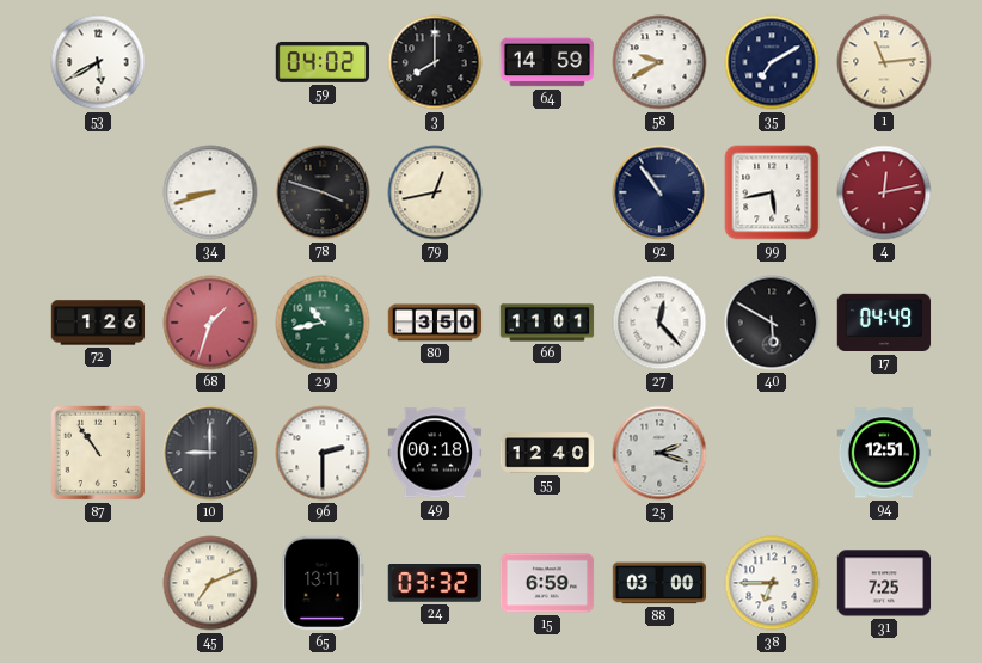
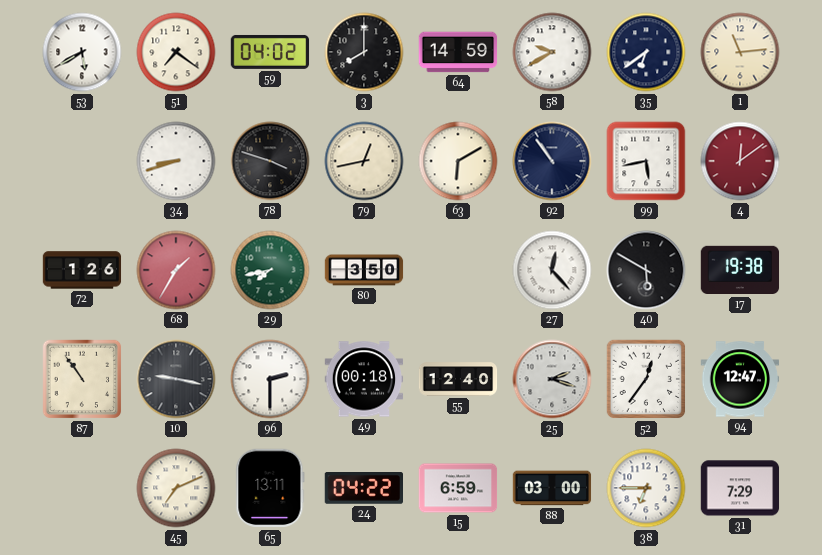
51: none -> 7:21 (176, 52)
35: 7:10 -> 6:39 (646, 52)
63: none -> 6:10 (458, 161)
4: 12:13 -> 12:09 (740, 161)
68: 1:33 -> 1:35 (176, 270)
29: 10:43 -> 7:43 (270, 270)
66: 11:01 -> none (547, 323)
17: 04:49 -> 19:38 (740, 270)
10: 9:00 -> 9:17 (176, 379)
52: none -> 12:36 (646, 379)
94: 12:51 -> 12:47 (740, 379)
24: 03:32 -> 04:22 (363, 488)
31: 7:25 -> 7:29 (740, 488)
